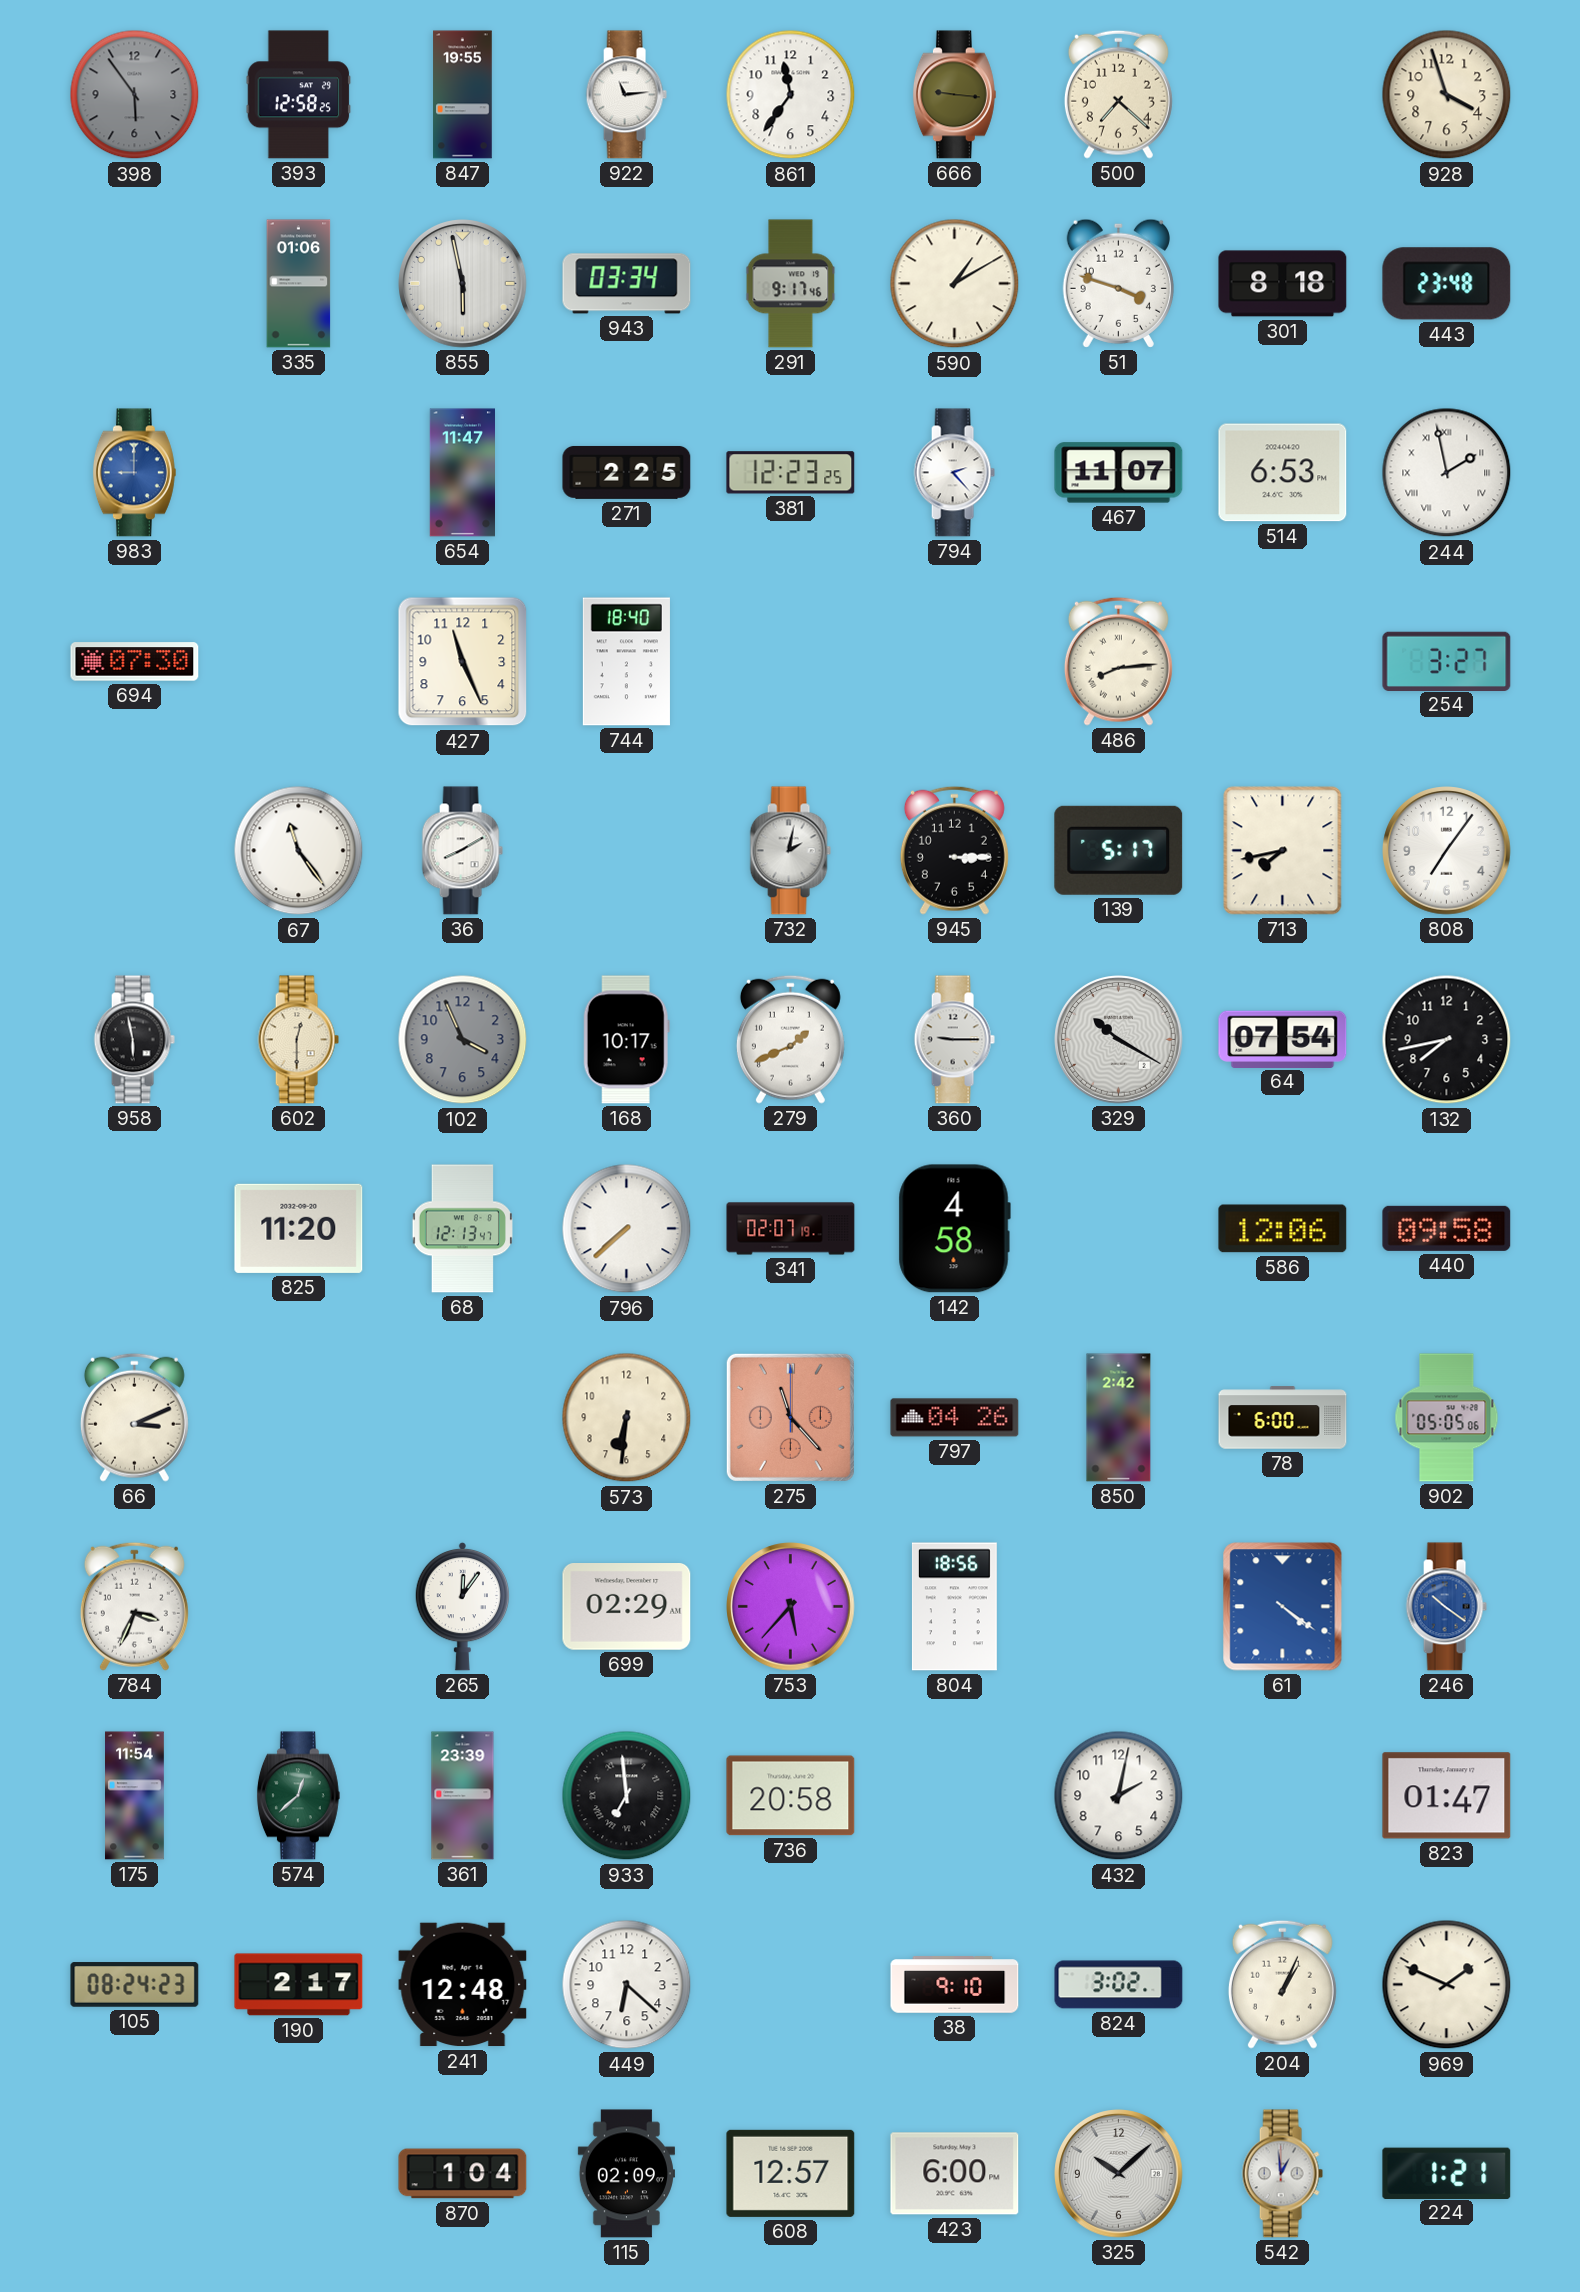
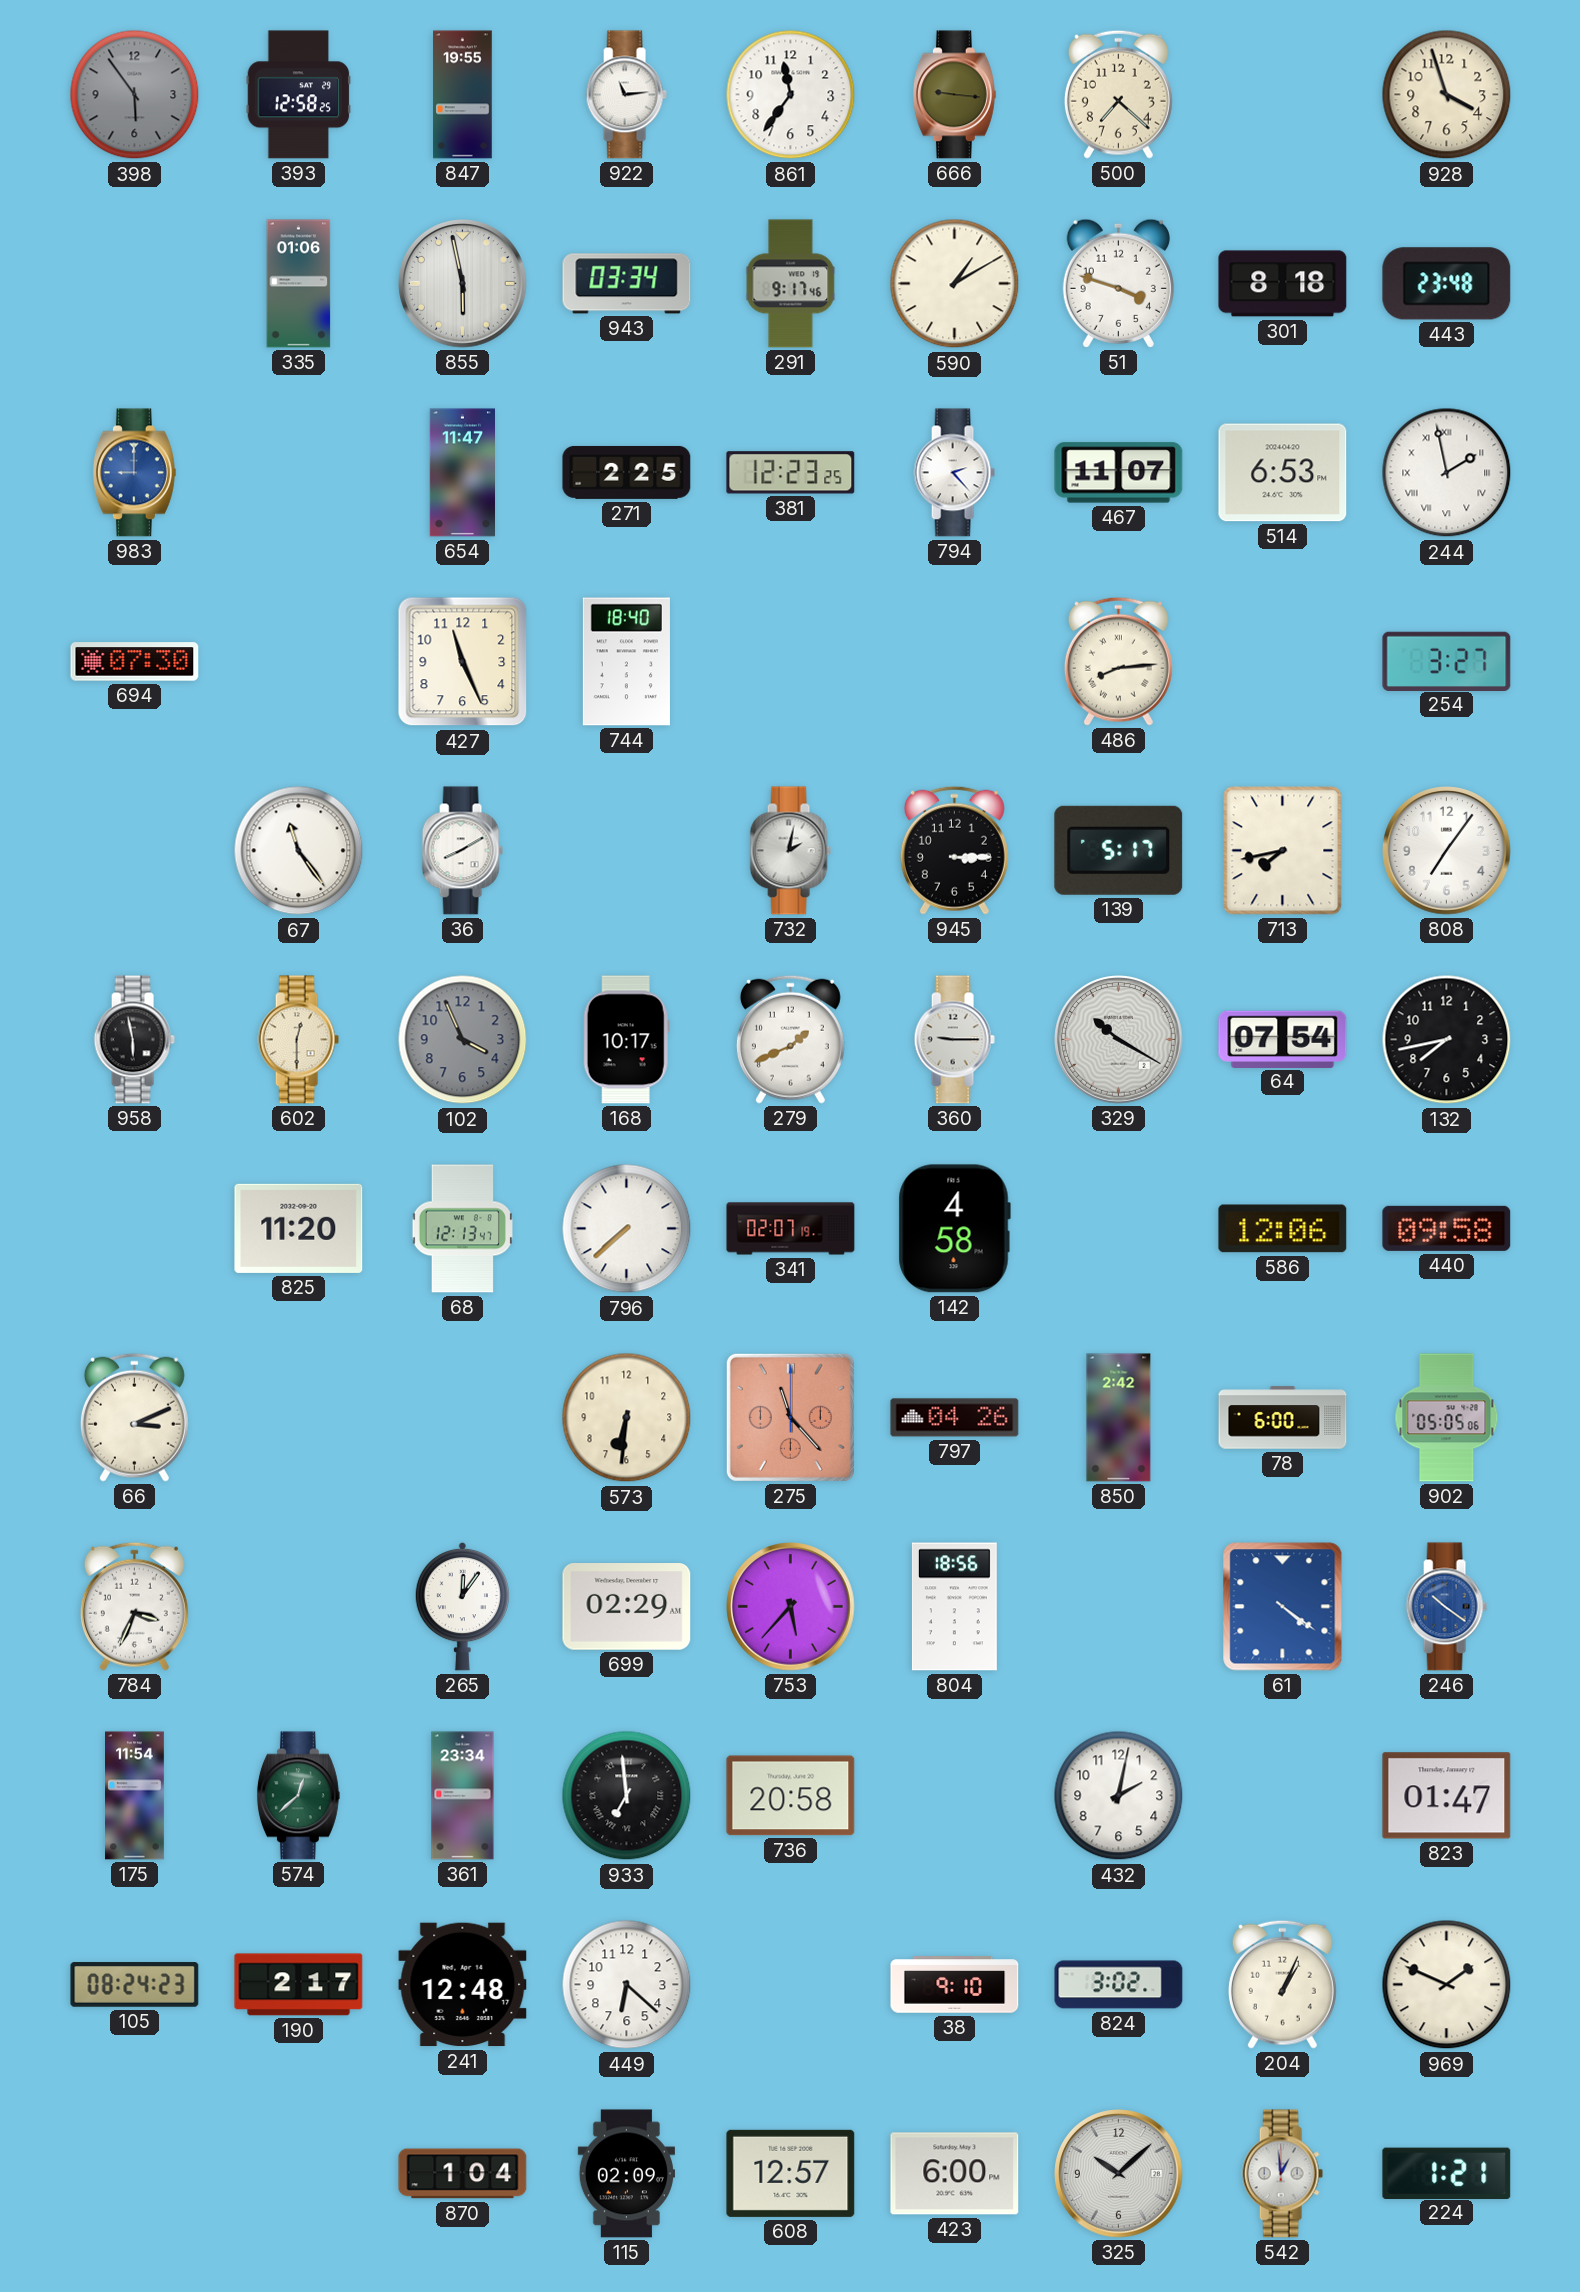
361: 23:39 -> 23:34 (463, 1796)
